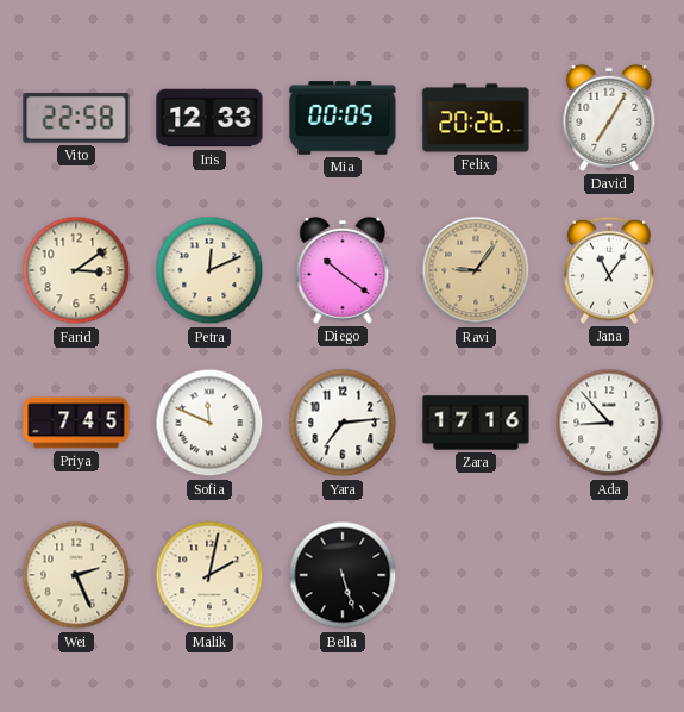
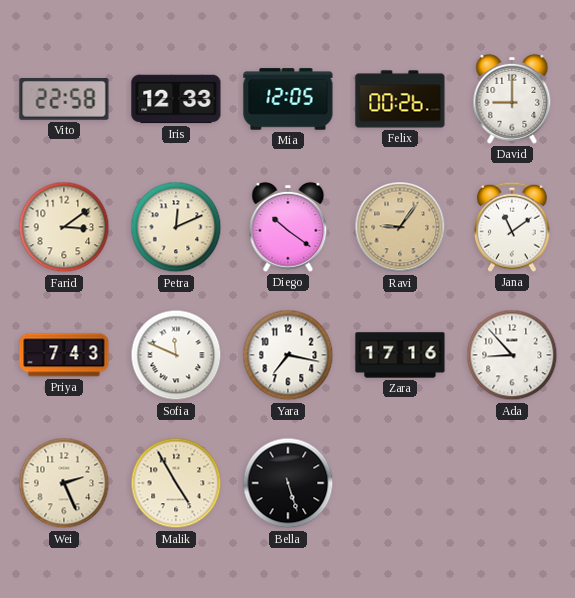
Mia: 00:05 -> 12:05 (288, 99)
Felix: 20:26 -> 00:26 (400, 99)
David: 7:05 -> 9:00 (512, 99)
Jana: 11:06 -> 11:09 (512, 227)
Priya: 7:45 -> 7:43 (64, 355)
Yara: 7:14 -> 7:17 (288, 355)
Malik: 2:02 -> 4:55 (176, 483)
